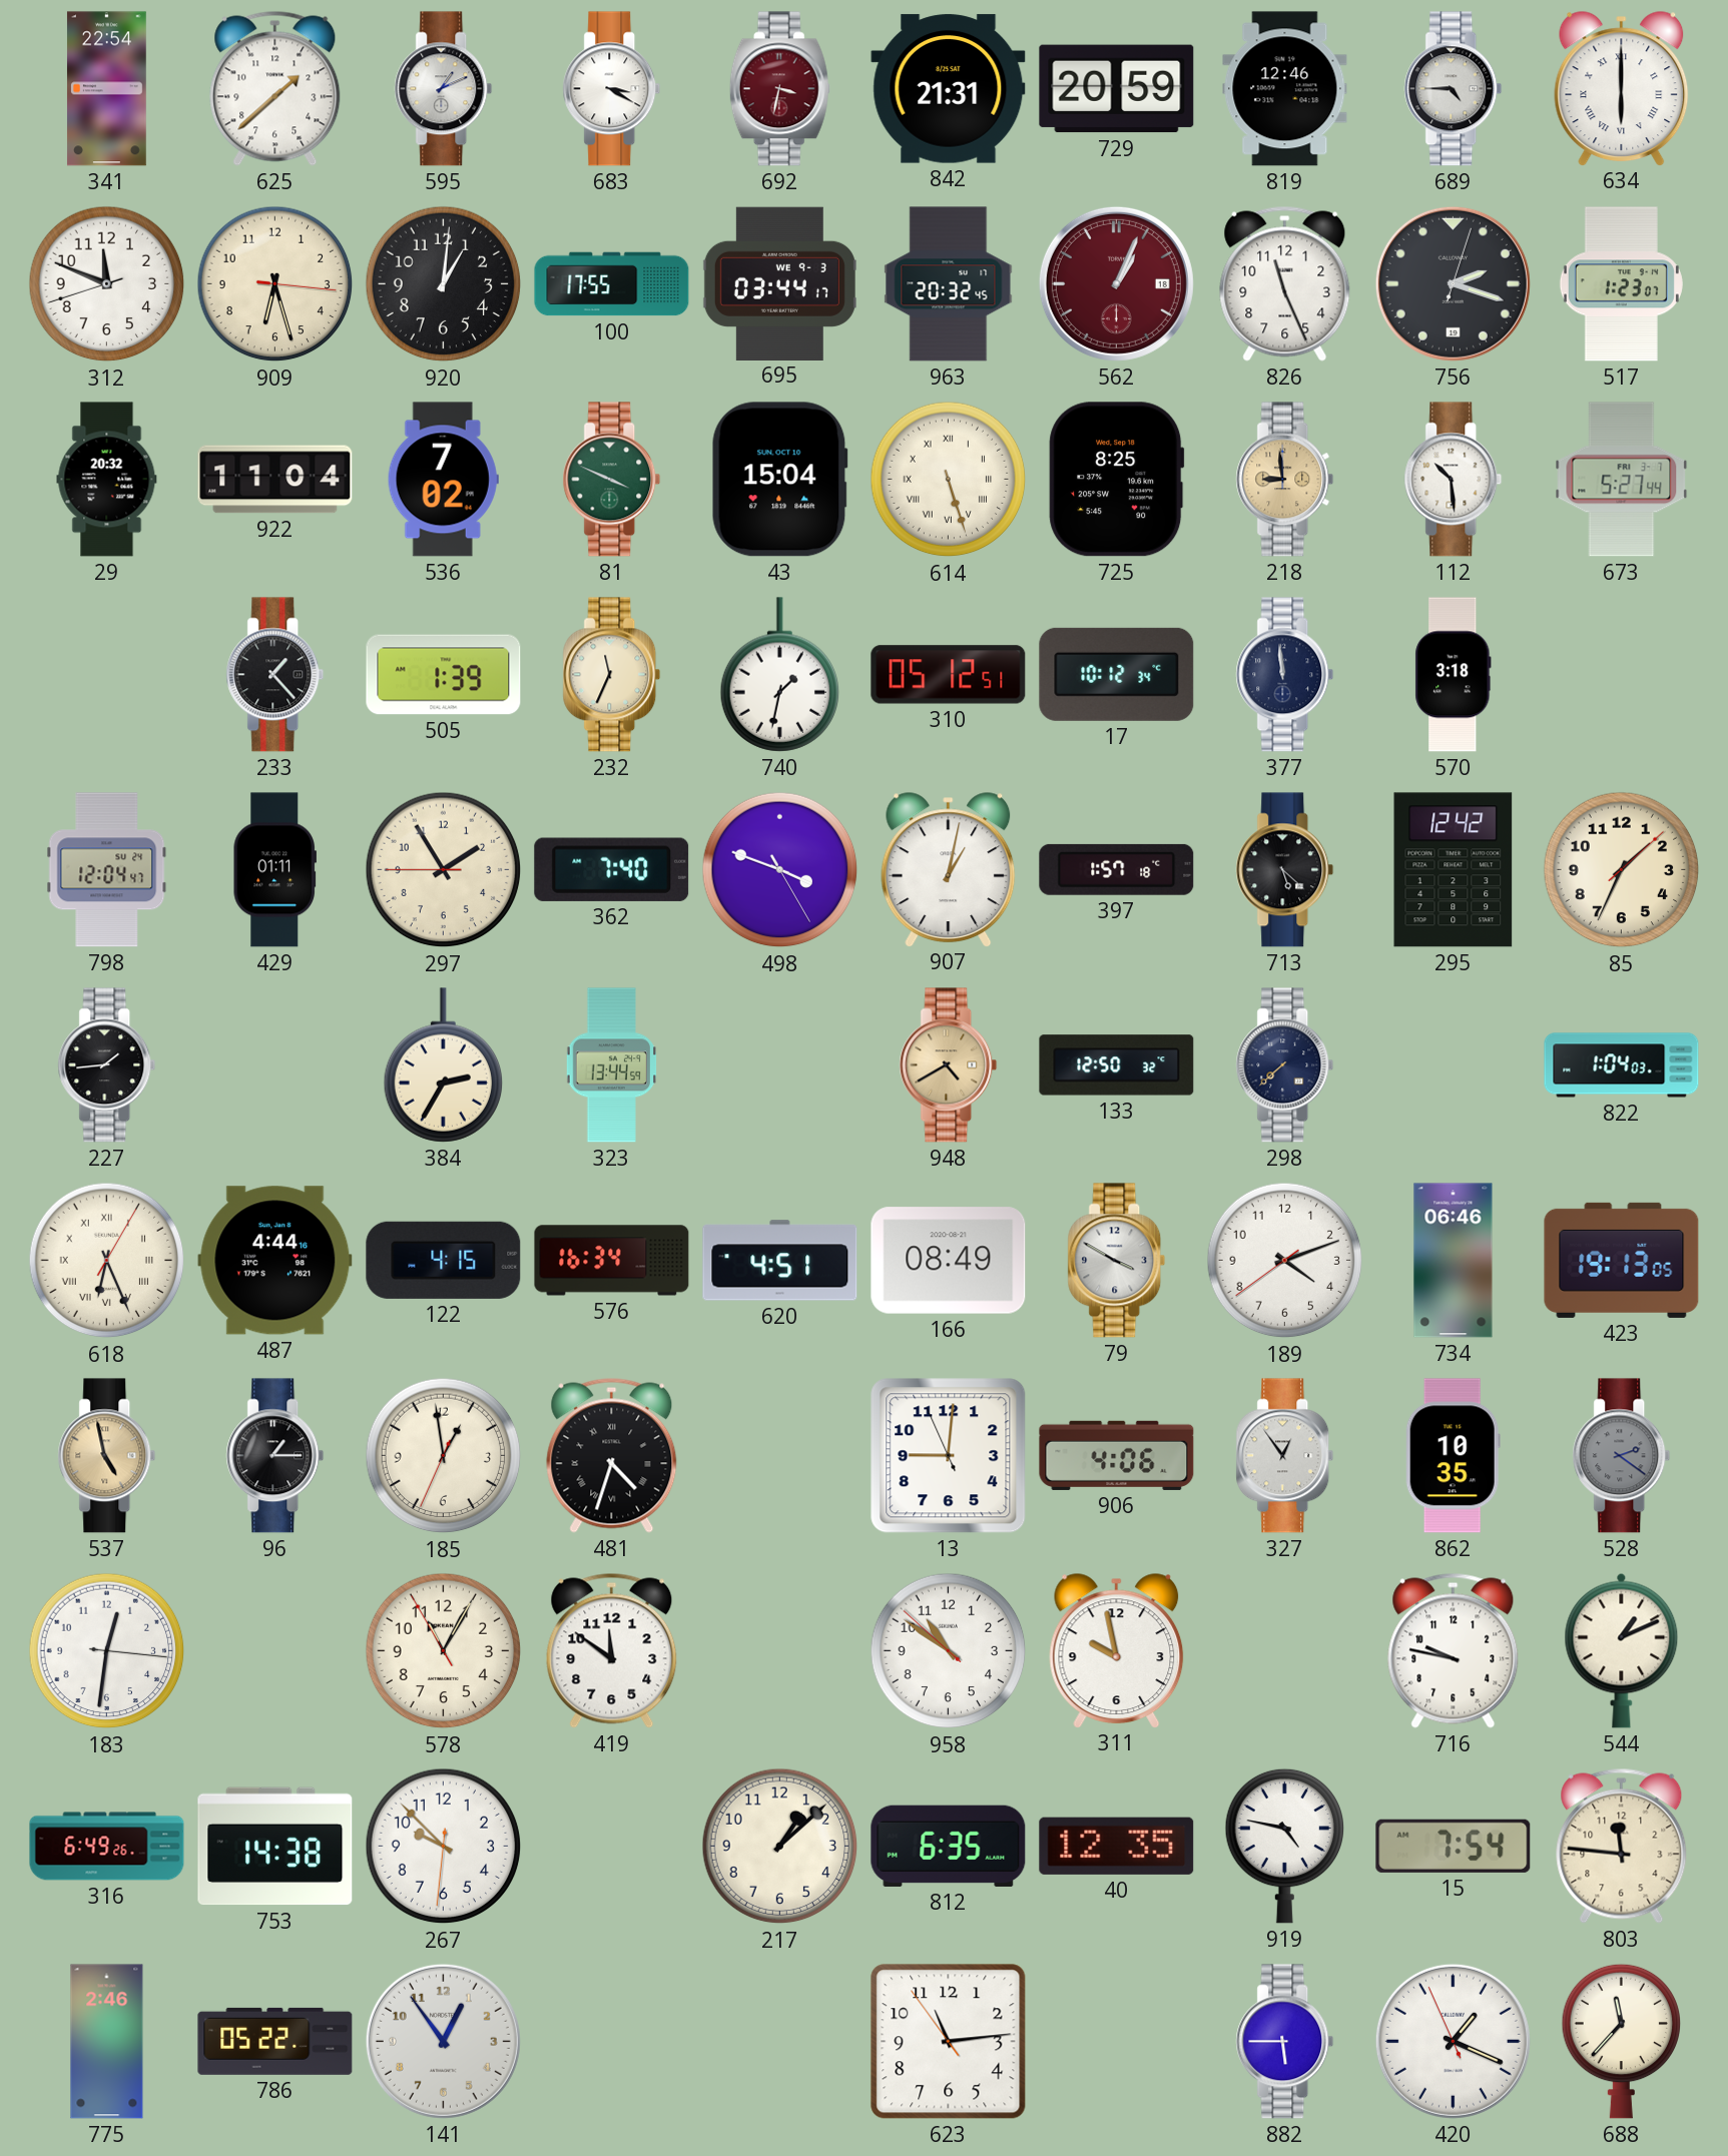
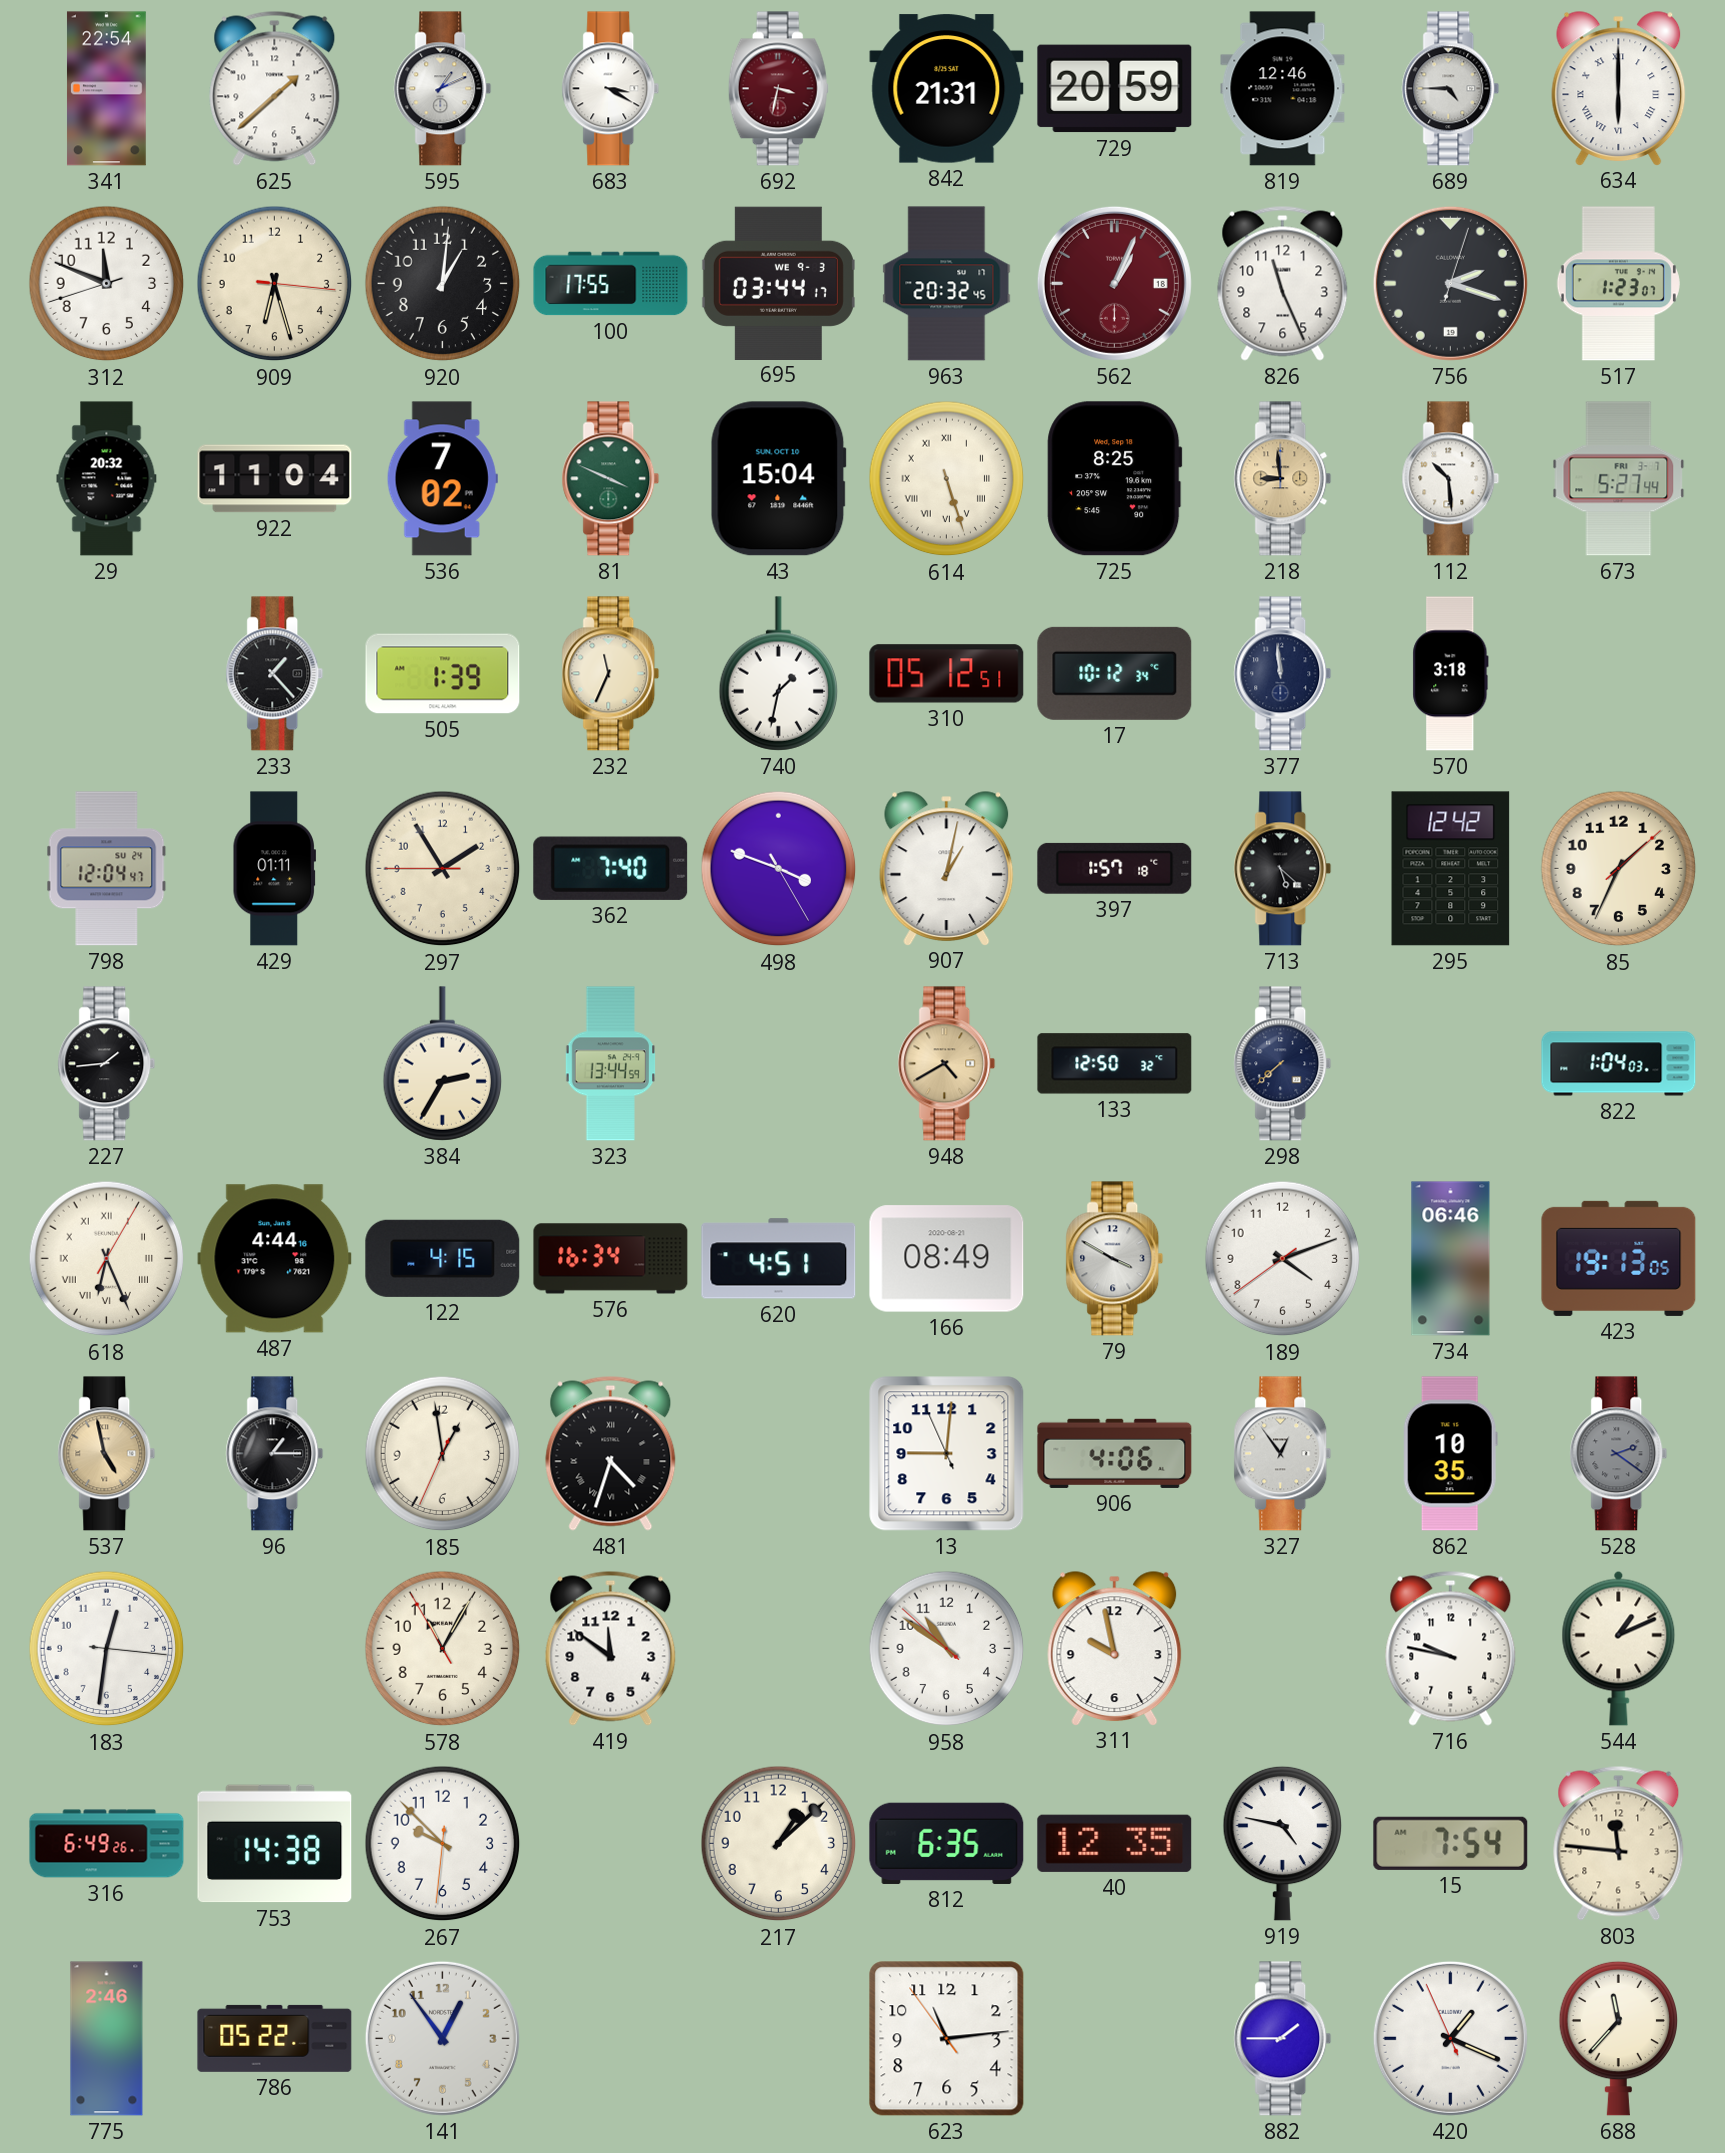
882: 5:45 -> 1:45 (1283, 2039)
